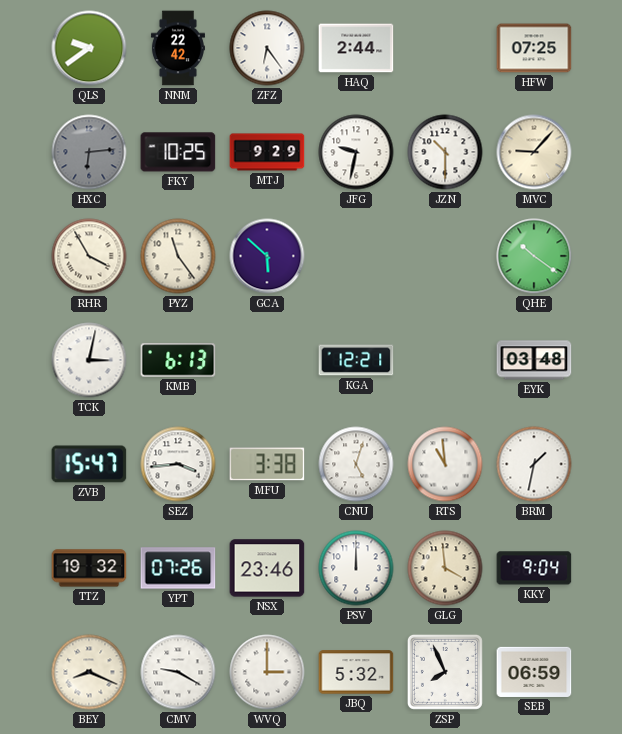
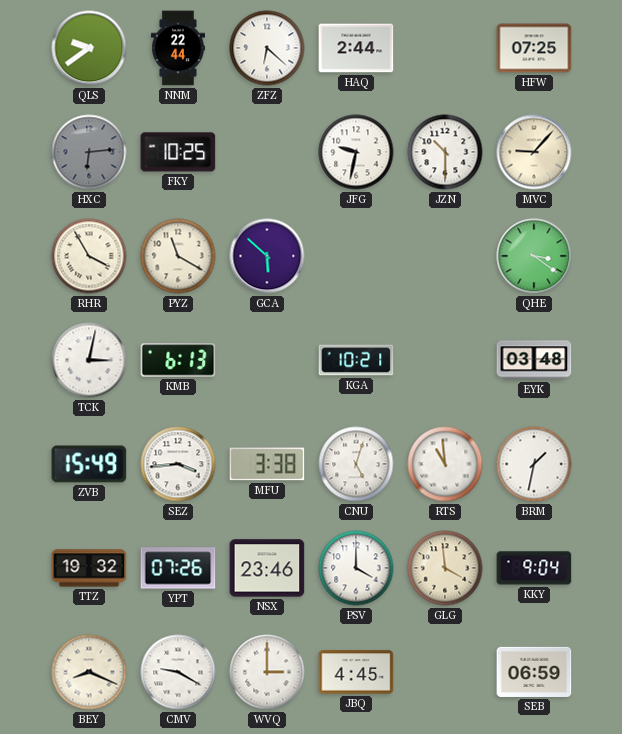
NNM: 22:42 -> 22:44 (178, 48)
ZFZ: 6:24 -> 6:22 (267, 48)
MTJ: 9:29 -> none (267, 152)
PYZ: 11:24 -> 11:20 (178, 256)
QHE: 10:21 -> 3:21 (534, 256)
KGA: 12:21 -> 10:21 (356, 360)
ZVB: 15:47 -> 15:49 (89, 464)
PSV: 12:00 -> 4:00 (356, 568)
JBQ: 5:32 -> 4:45 (356, 672)
ZSP: 7:56 -> none (445, 672)
